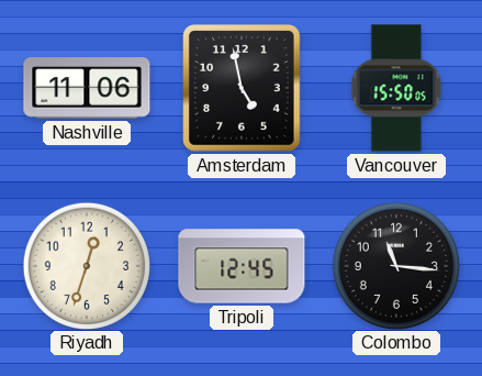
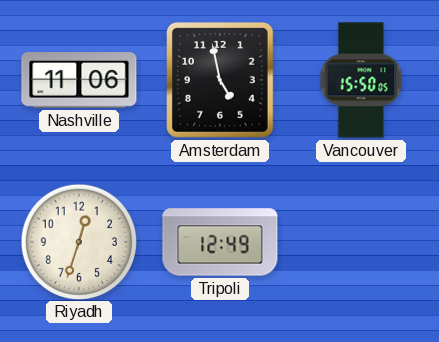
Tripoli: 12:45 -> 12:49 (220, 242)
Colombo: 11:16 -> none (395, 265)
